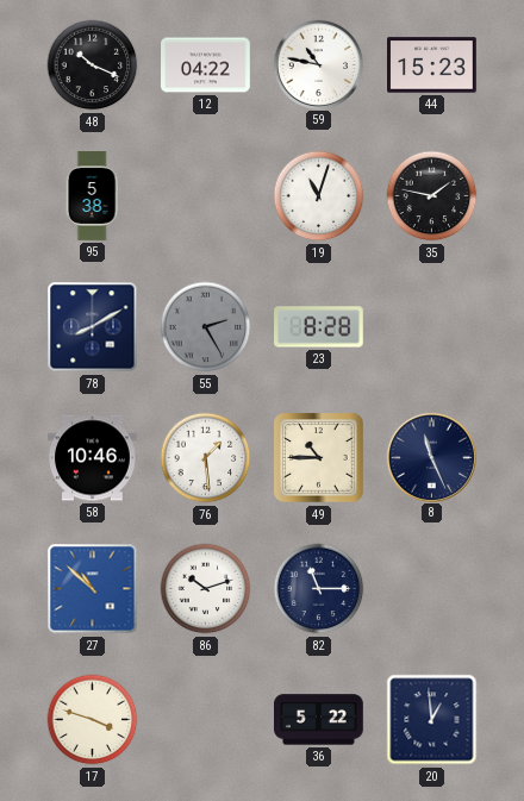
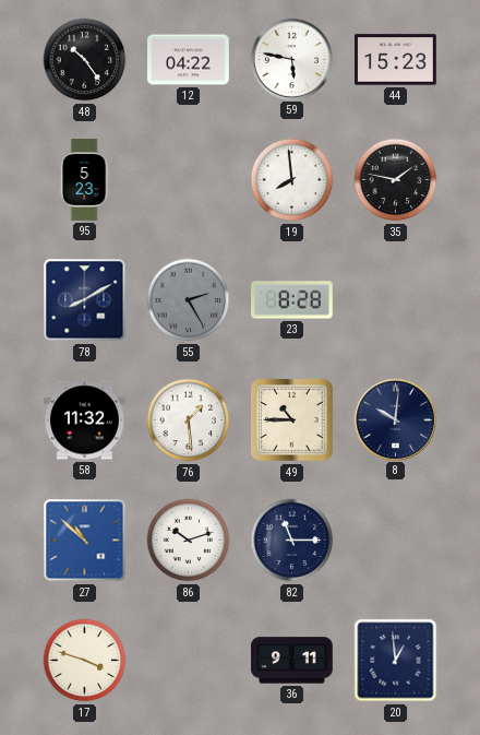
48: 10:19 -> 10:24 (85, 60)
59: 10:47 -> 5:47 (291, 59)
95: 5:38 -> 5:23 (84, 180)
19: 11:03 -> 7:59 (292, 180)
58: 10:46 -> 11:32 (85, 420)
8: 11:26 -> 10:01 (395, 419)
36: 5:22 -> 9:11 (292, 661)
